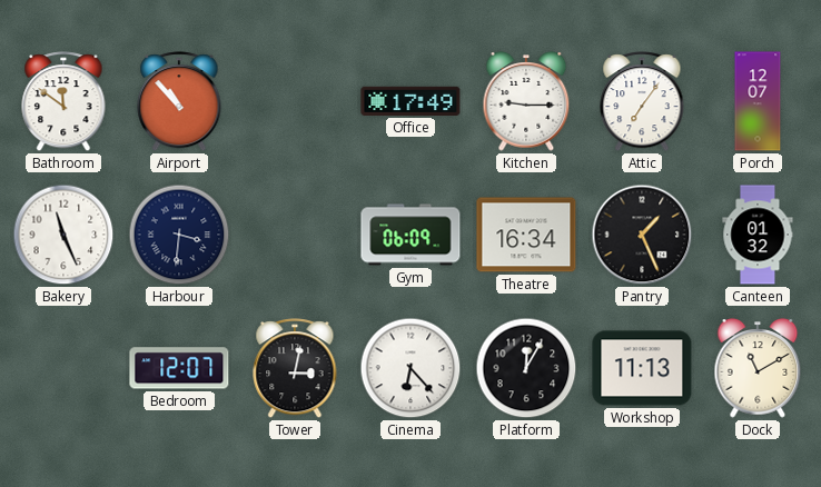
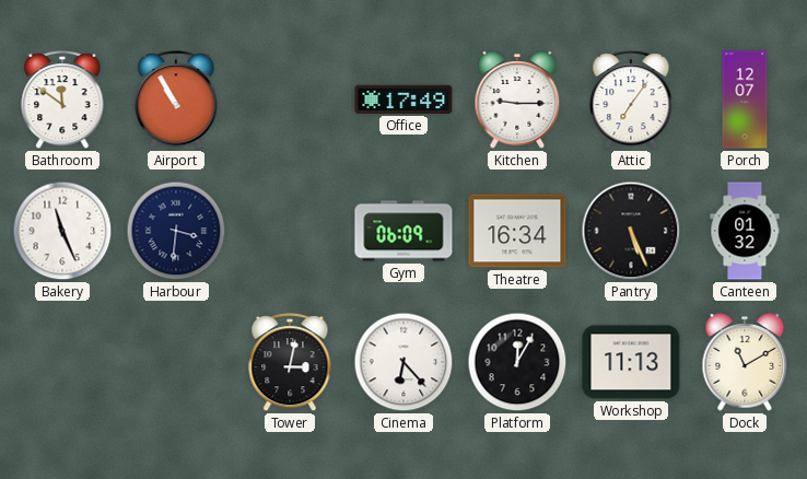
Airport: 10:53 -> 10:55 (176, 101)
Pantry: 1:26 -> 5:26 (631, 231)
Bedroom: 12:07 -> none (179, 368)
